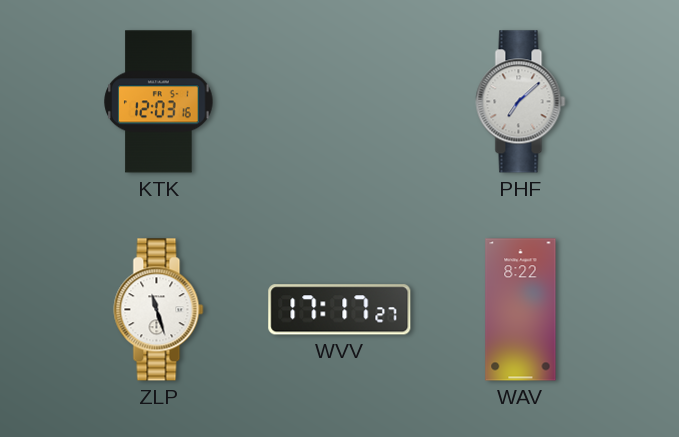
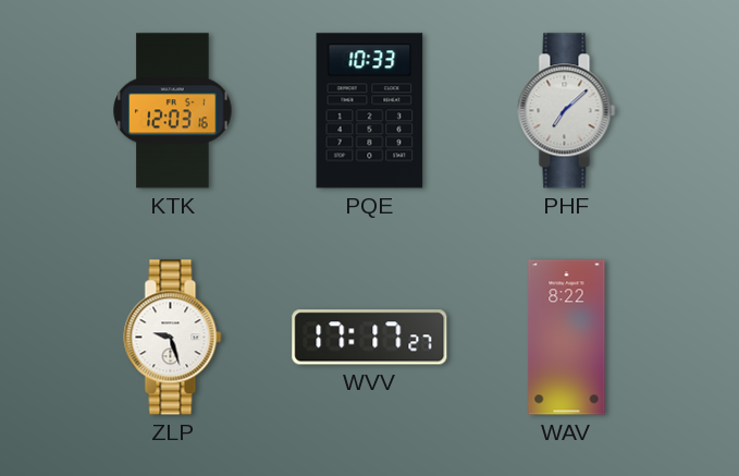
PQE: none -> 10:33 (370, 111)
ZLP: 11:27 -> 9:27 (173, 338)
